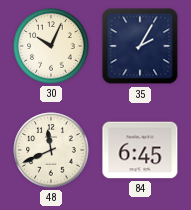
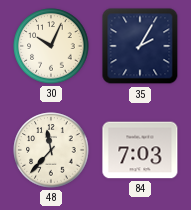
48: 11:41 -> 11:37 (51, 150)
84: 6:45 -> 7:03 (140, 150)
